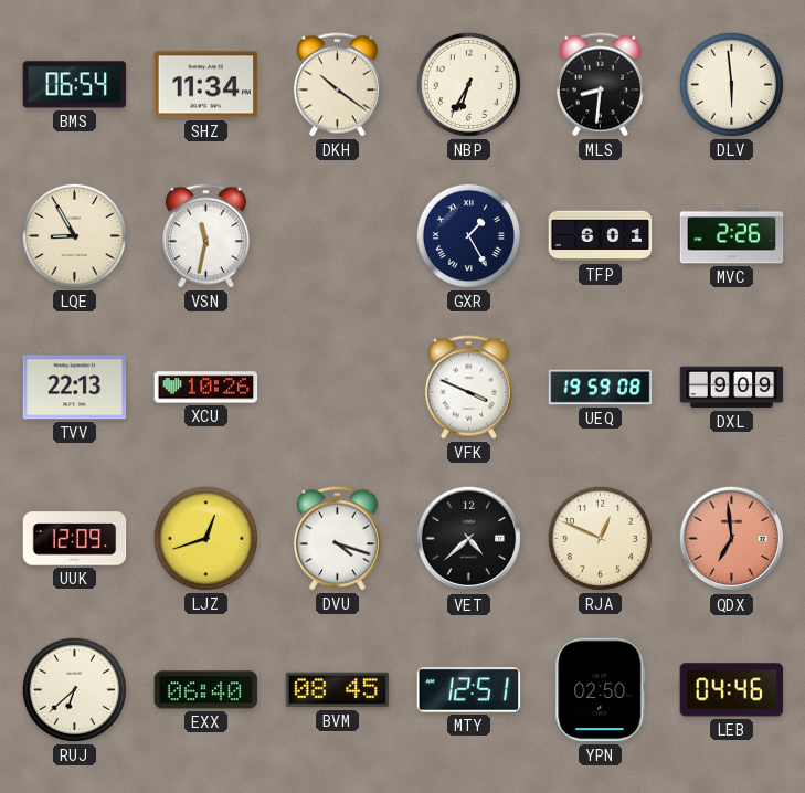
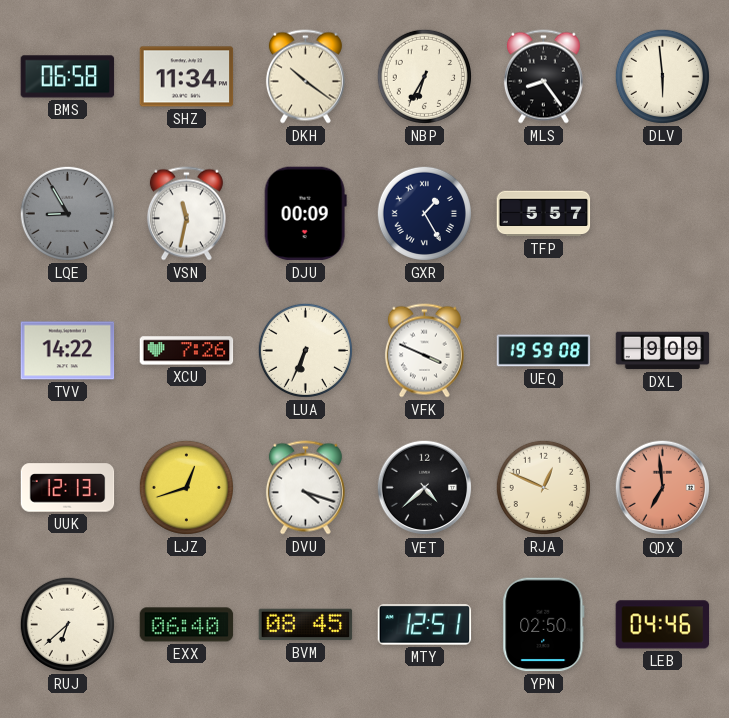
BMS: 06:54 -> 06:58 (68, 77)
MLS: 8:31 -> 8:24 (543, 77)
LQE dial: cream -> grey (67, 213)
DJU: none -> 00:09 (305, 214)
TFP: 6:01 -> 5:57 (544, 214)
MVC: 2:26 -> none (732, 236)
TVV: 22:13 -> 14:22 (68, 351)
XCU: 10:26 -> 7:26 (187, 351)
LUA: none -> 6:34 (305, 350)
UUK: 12:09 -> 12:13 (68, 488)
